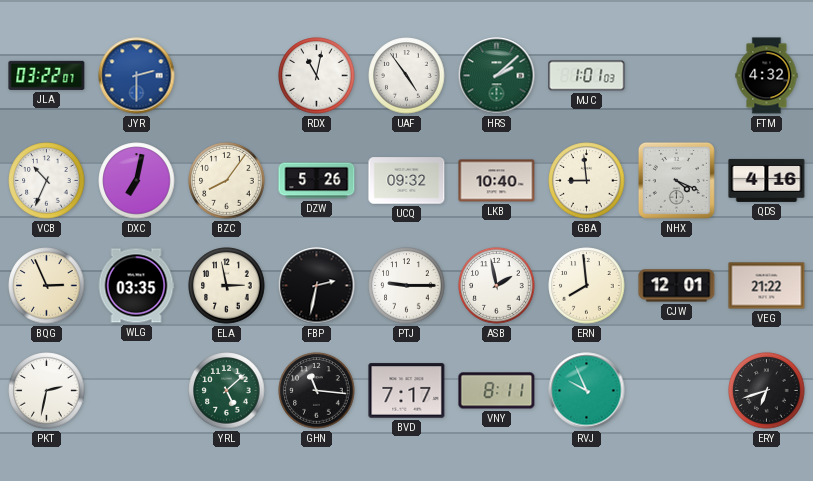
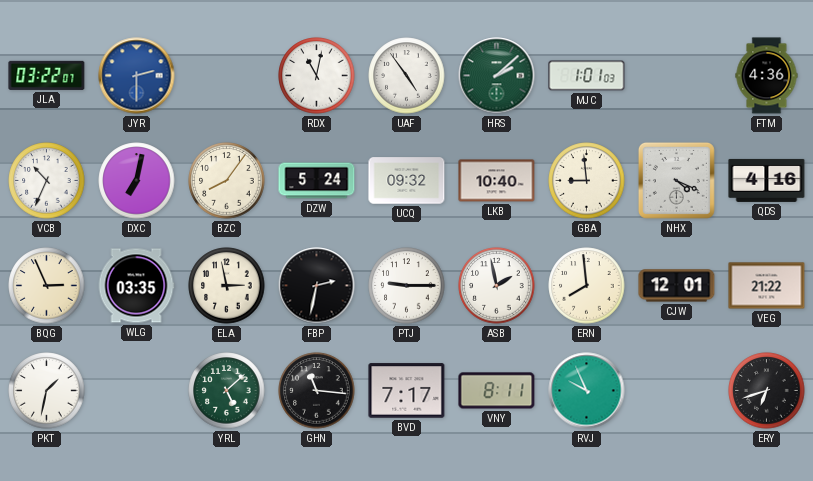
FTM: 4:32 -> 4:36 (767, 76)
DZW: 5:26 -> 5:24 (317, 181)
PKT: 2:32 -> 1:32 (47, 391)
